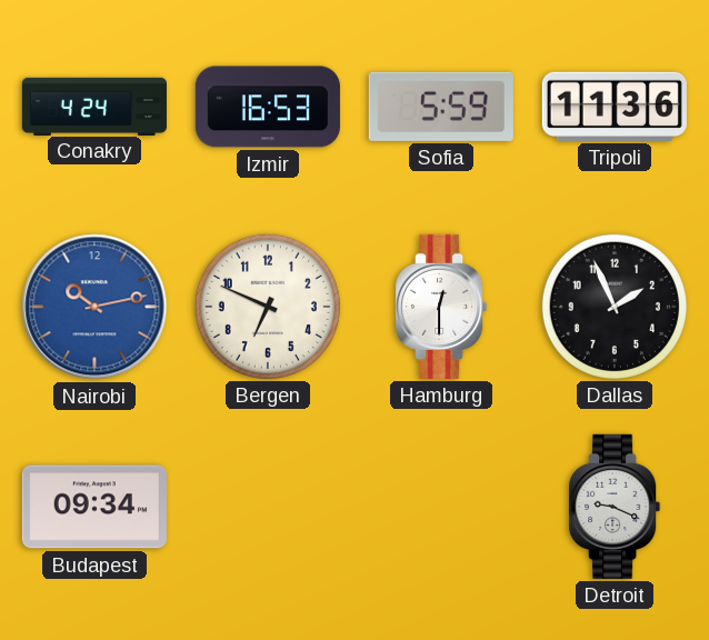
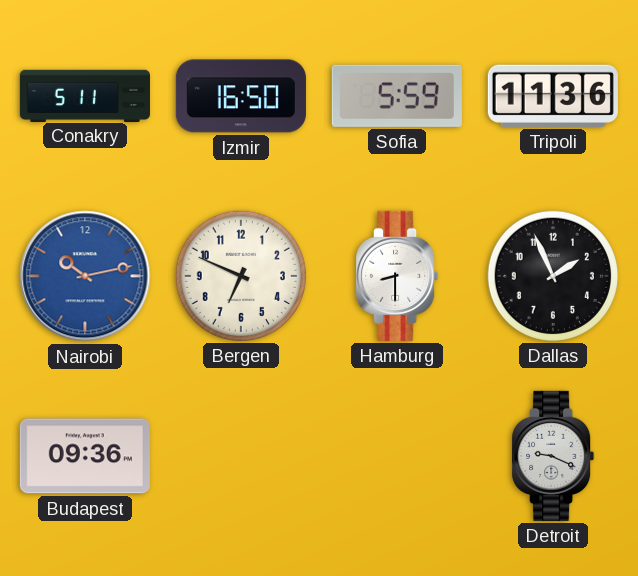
Conakry: 4:24 -> 5:11 (85, 95)
Izmir: 16:53 -> 16:50 (241, 96)
Hamburg: 12:30 -> 8:30 (397, 276)
Budapest: 09:34 -> 09:36 (85, 456)
